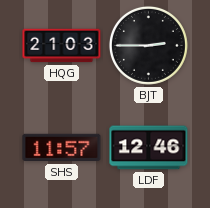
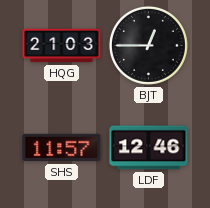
BJT: 2:45 -> 12:45 (148, 45)
